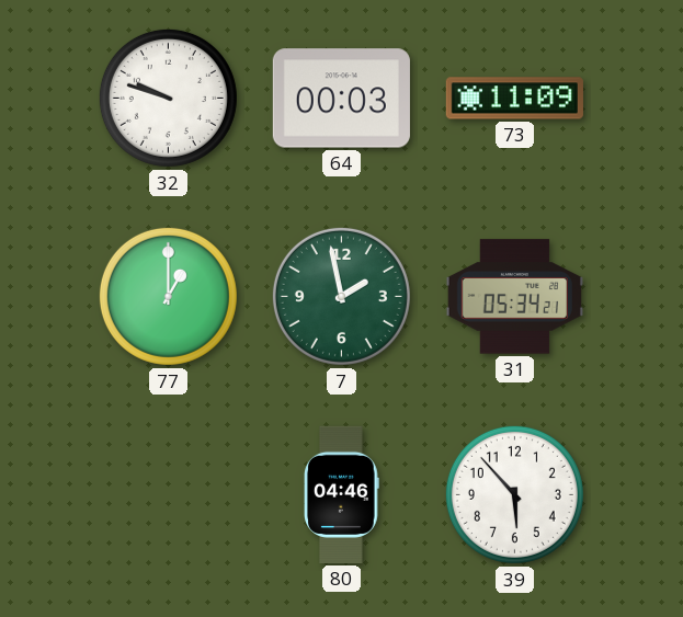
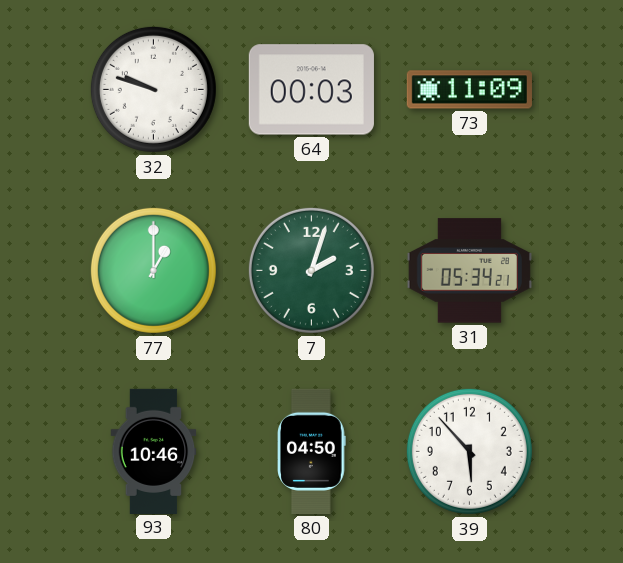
7: 1:58 -> 2:03 (311, 270)
93: none -> 10:46 (154, 451)
80: 04:46 -> 04:50 (312, 451)
